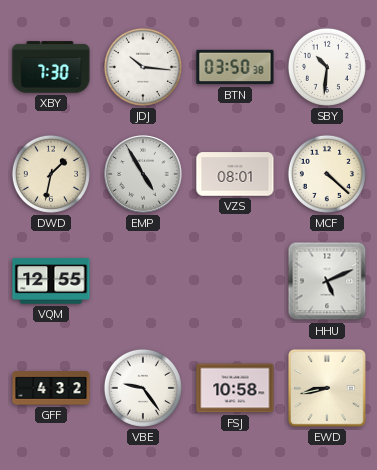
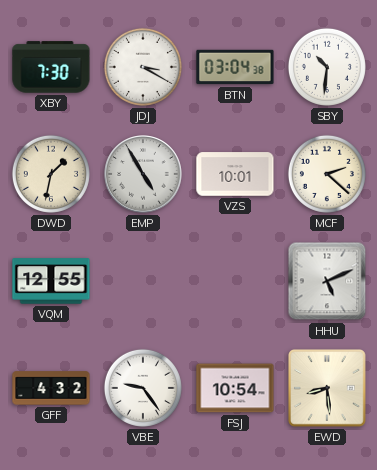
JDJ: 10:16 -> 3:20 (143, 67)
BTN: 03:50 -> 03:04 (235, 67)
VZS: 08:01 -> 10:01 (235, 174)
MCF: 4:22 -> 2:22 (327, 174)
FSJ: 10:58 -> 10:54 (235, 388)
EWD: 8:43 -> 8:29 (328, 389)
